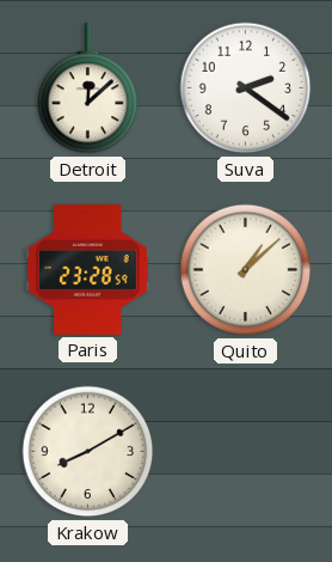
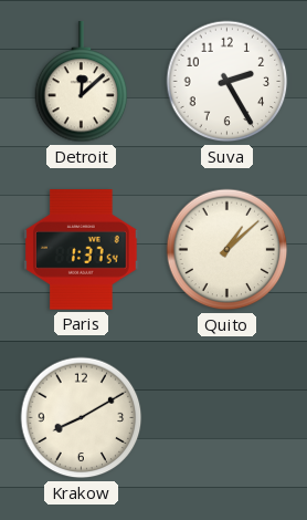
Suva: 2:21 -> 2:25 (227, 82)
Paris: 23:28 -> 1:37 (82, 250)
